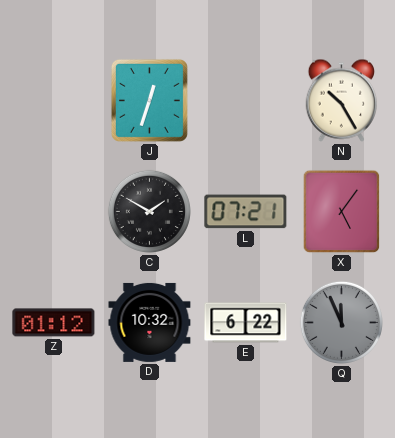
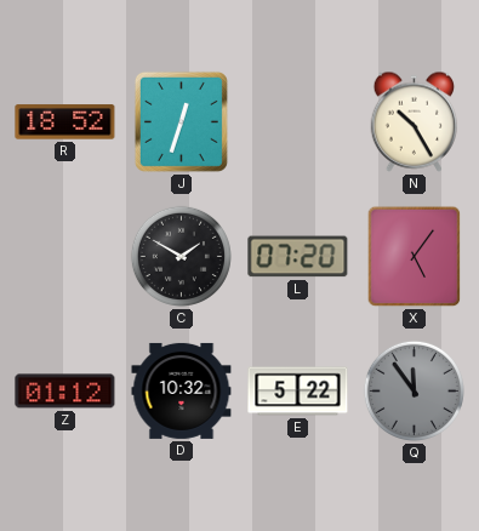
R: none -> 18:52 (65, 122)
L: 07:21 -> 07:20 (298, 257)
E: 6:22 -> 5:22 (298, 392)
Q: 11:56 -> 11:54 (414, 390)
